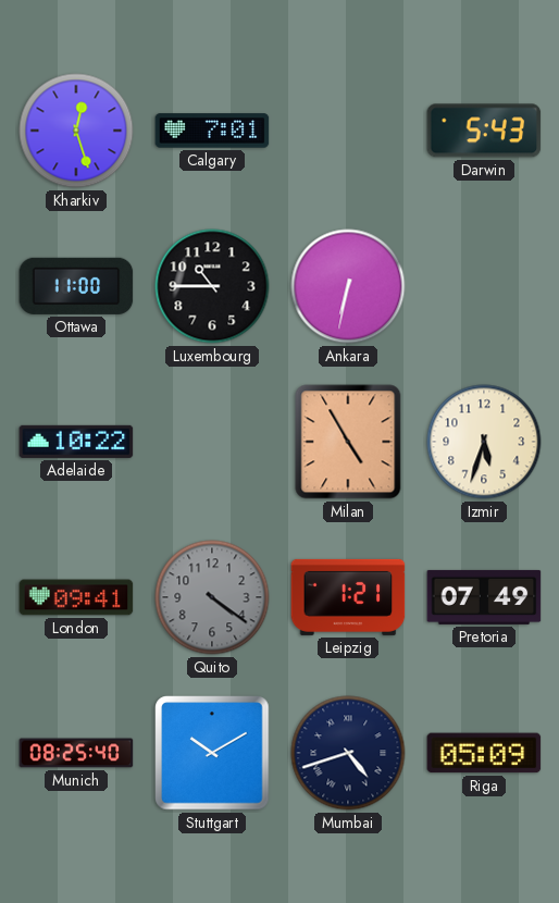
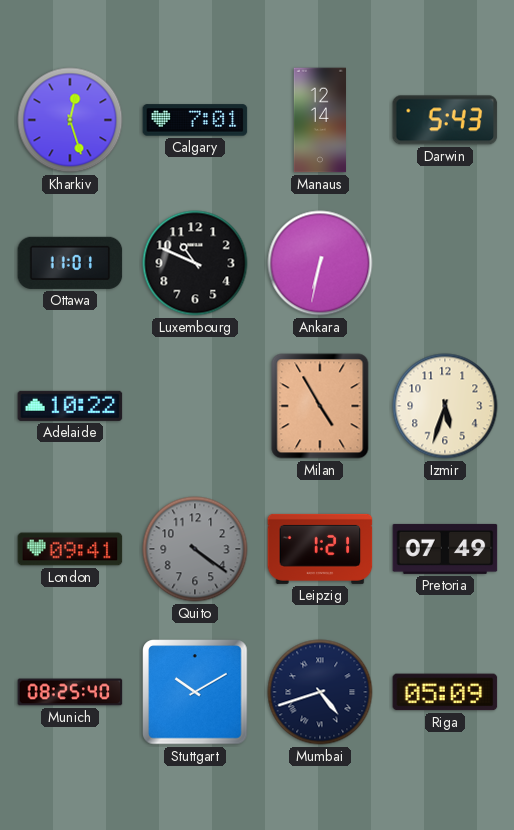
Manaus: none -> 12:14 (319, 120)
Ottawa: 11:00 -> 11:01 (70, 263)
Luxembourg: 10:45 -> 10:49 (195, 263)
